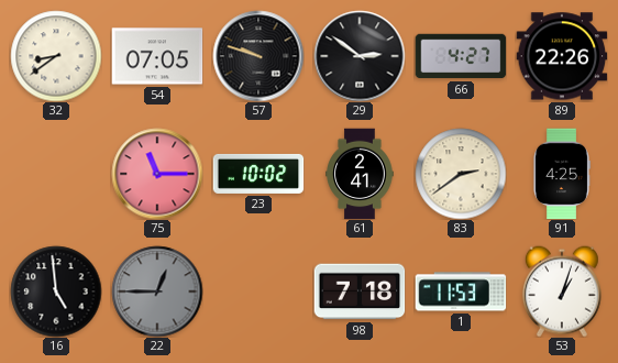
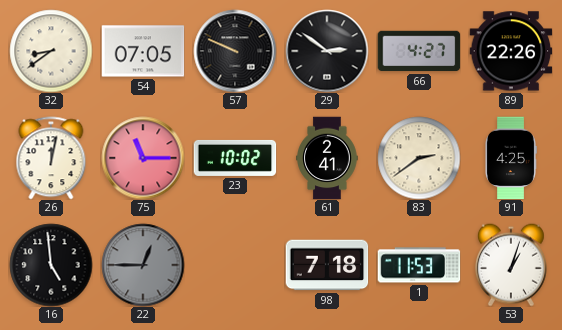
57: 9:48 -> 9:49 (235, 51)
26: none -> 12:02 (51, 158)
